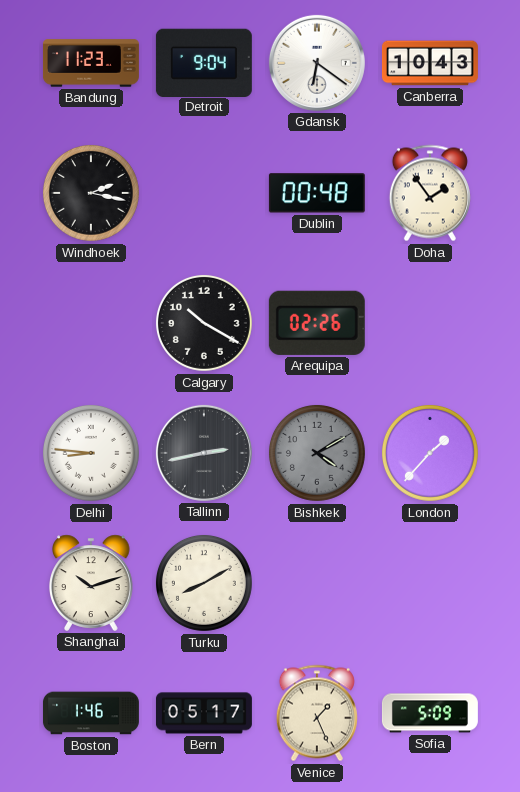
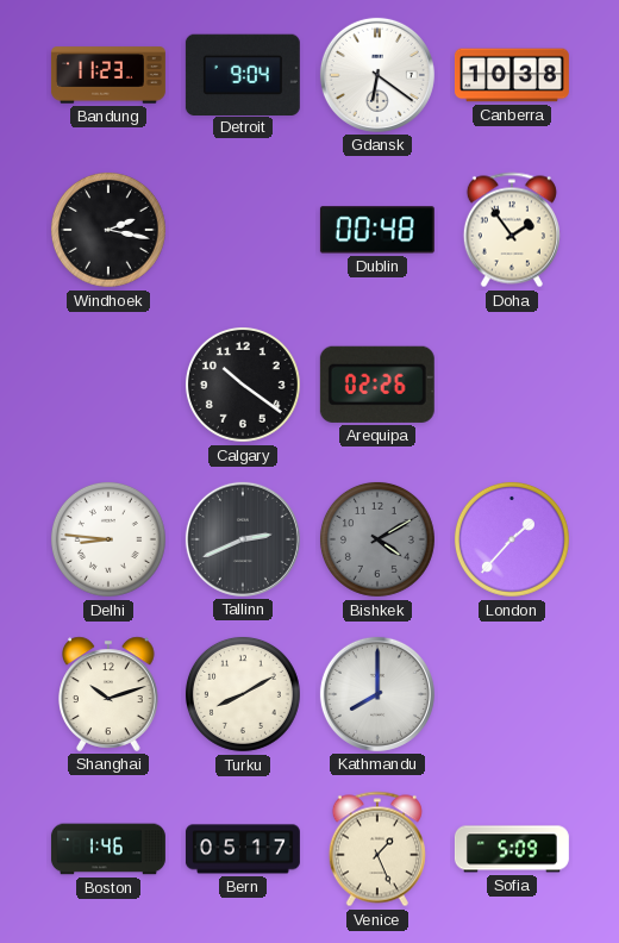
Canberra: 10:43 -> 10:38 (512, 75)
Calgary: 10:20 -> 10:21 (243, 385)
Tallinn: 2:43 -> 2:41 (243, 539)
Kathmandu: none -> 8:00 (377, 694)
